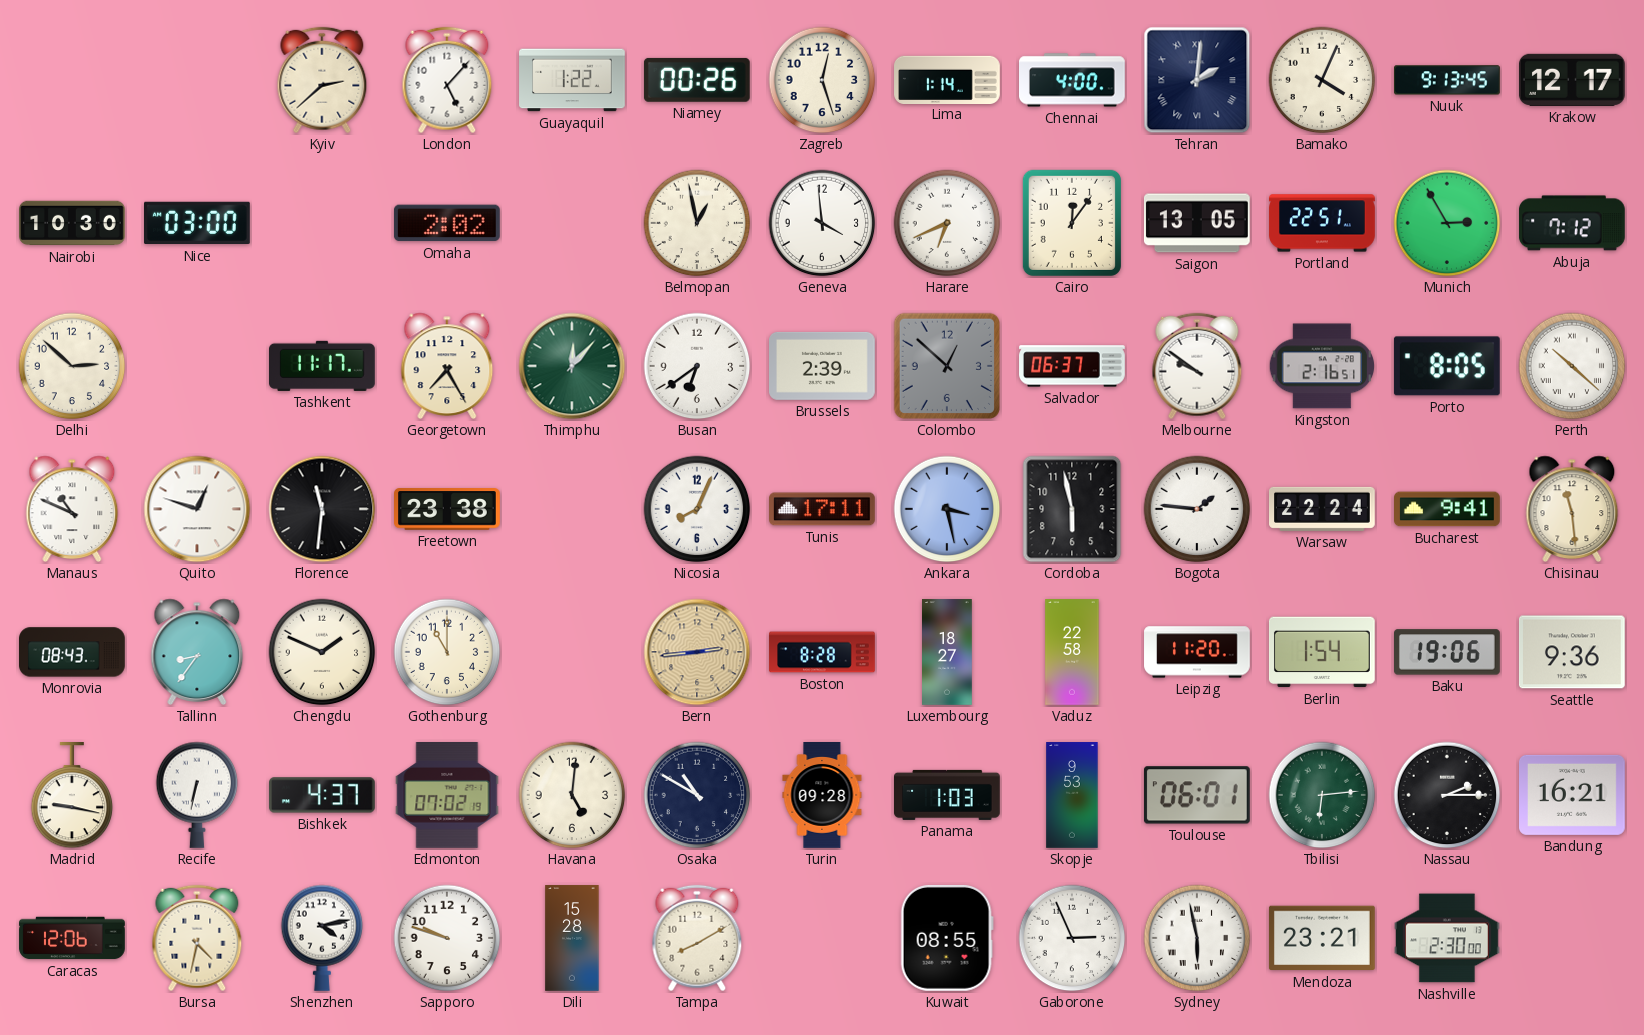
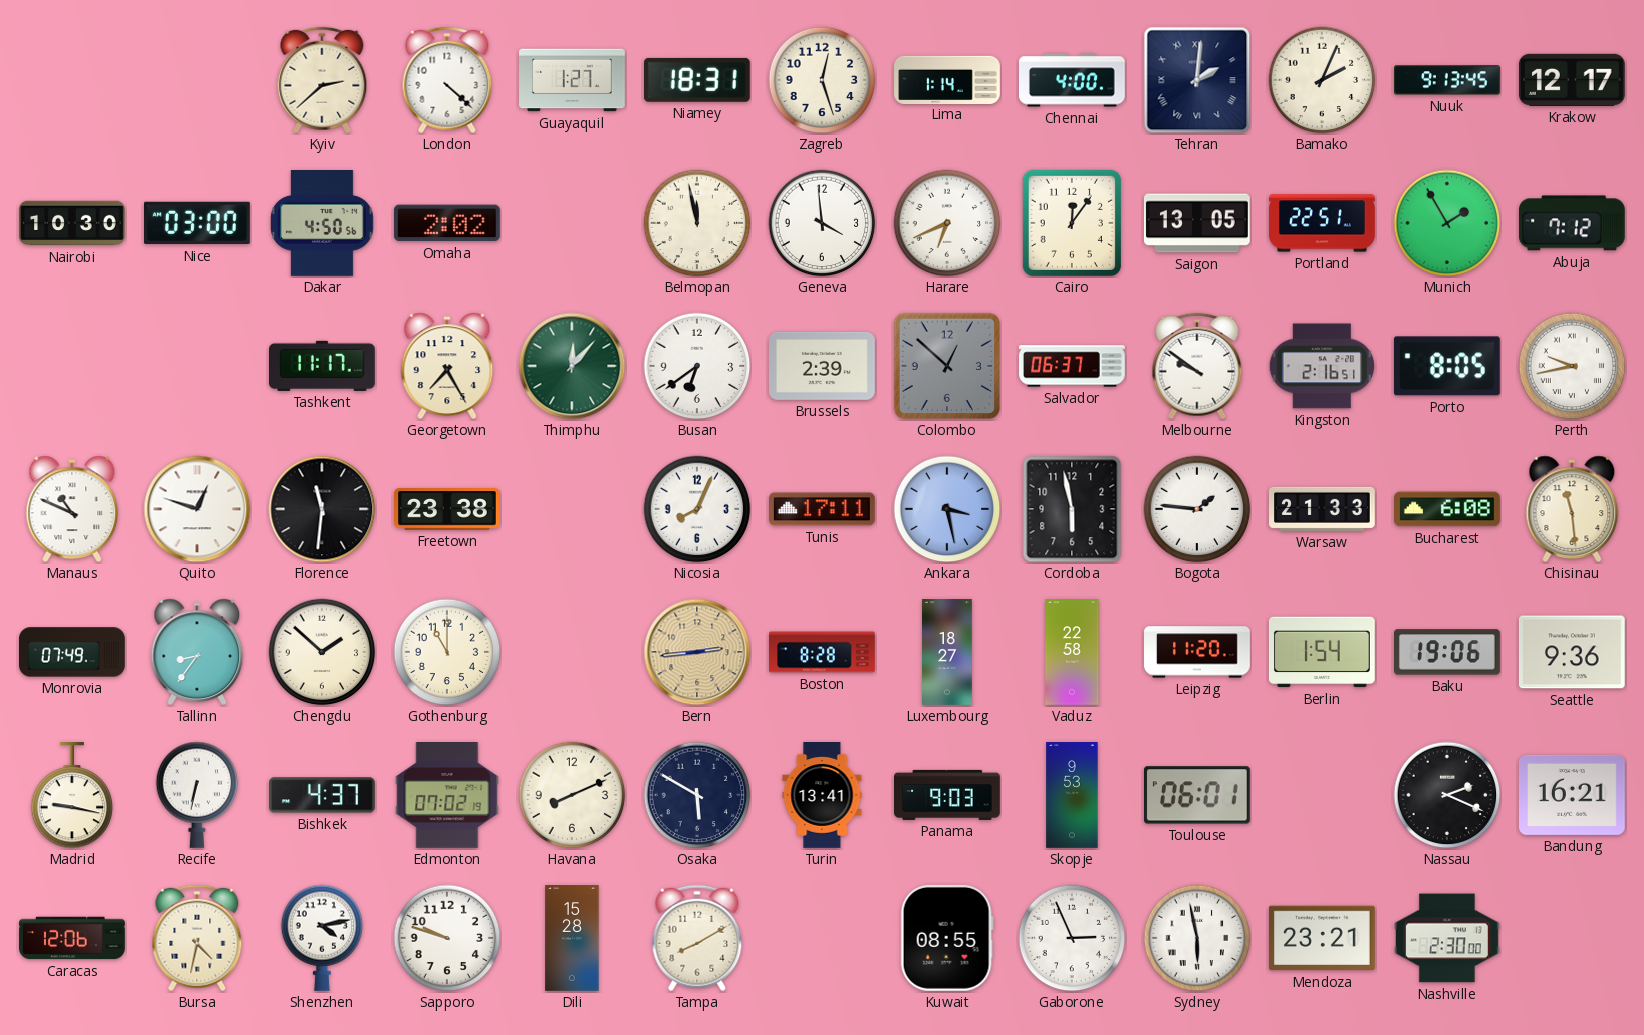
London: 5:07 -> 4:22 (447, 80)
Guayaquil: 1:22 -> 1:27 (572, 80)
Niamey: 00:26 -> 18:31 (697, 80)
Bamako: 4:04 -> 2:04 (1322, 80)
Dakar: none -> 4:50 (323, 224)
Belmopan: 12:58 -> 11:58 (697, 223)
Munich: 2:55 -> 1:55 (1447, 223)
Delhi: 2:52 -> none (72, 366)
Perth: 10:22 -> 9:43 (1572, 366)
Warsaw: 22:24 -> 21:33 (1323, 509)
Bucharest: 9:41 -> 6:08 (1448, 509)
Monrovia: 08:43 -> 07:49 (72, 652)
Chengdu: 1:49 -> 1:52 (322, 652)
Havana: 5:01 -> 8:11 (572, 795)
Osaka: 10:50 -> 5:50 (697, 795)
Turin: 09:28 -> 13:41 (822, 795)
Panama: 1:03 -> 9:03 (948, 795)
Tbilisi: 6:14 -> none (1322, 795)
Nassau: 2:15 -> 2:19 (1447, 795)
